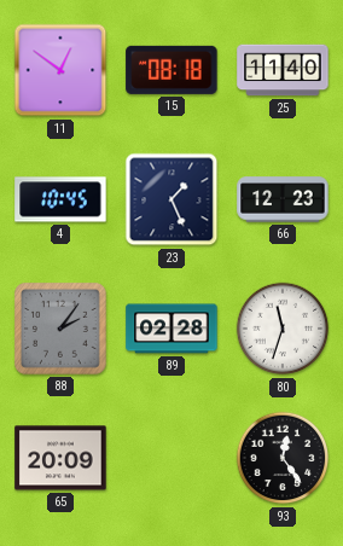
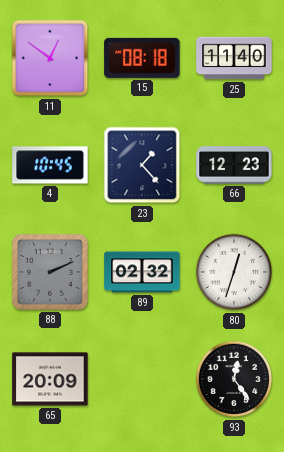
23: 1:26 -> 1:23 (142, 165)
88: 2:06 -> 2:11 (50, 272)
89: 02:28 -> 02:32 (142, 272)
80: 11:33 -> 12:33 (234, 272)
